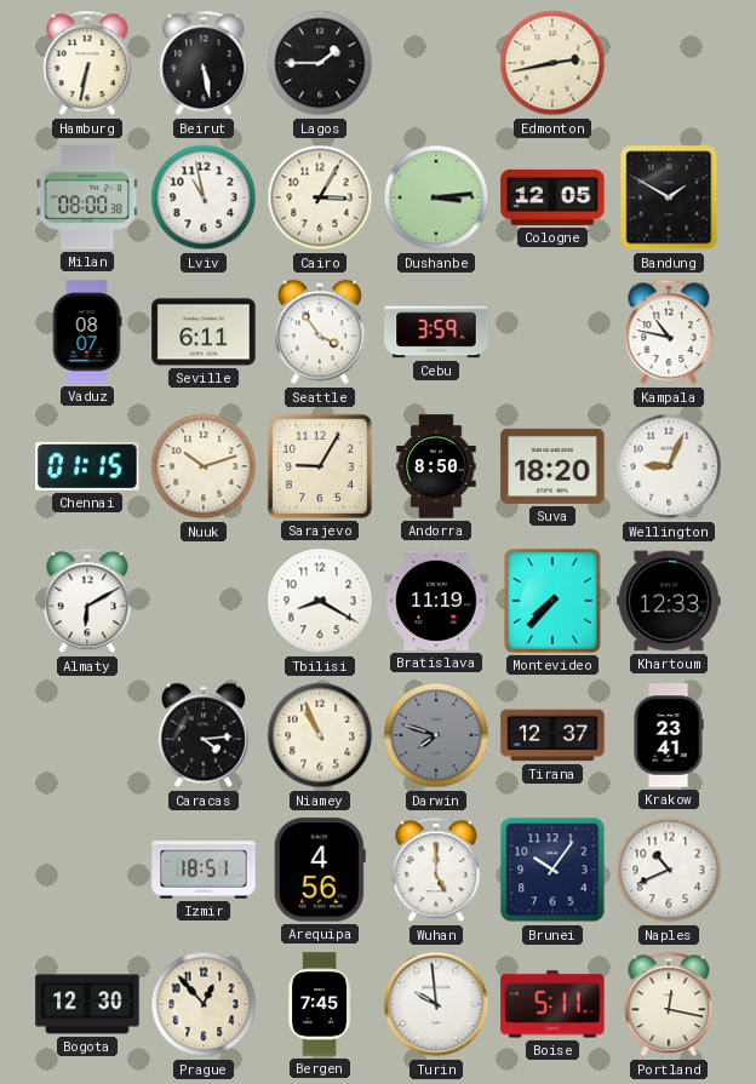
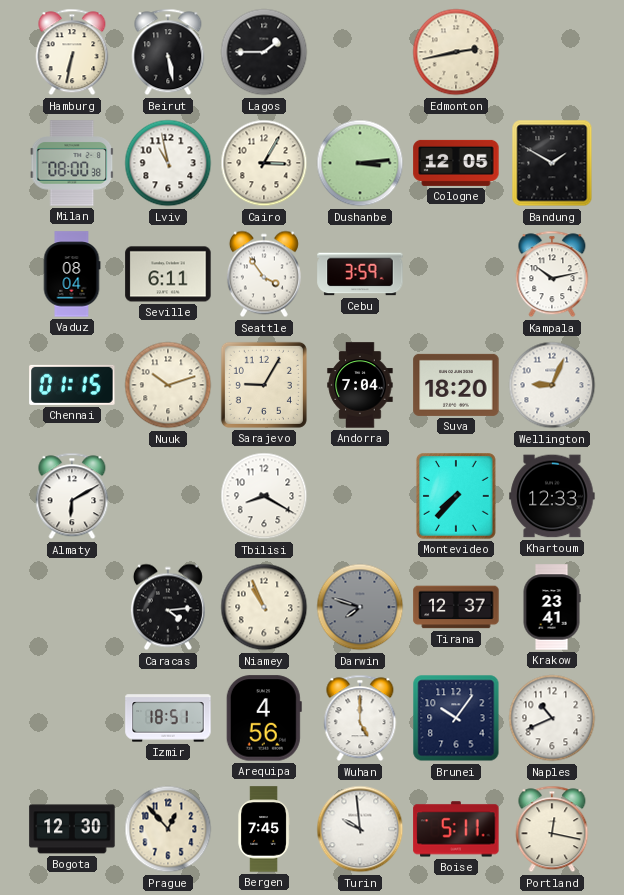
Vaduz: 08:07 -> 08:04 (72, 274)
Kampala: 10:47 -> 10:13 (552, 274)
Andorra: 8:50 -> 7:04 (360, 385)
Bratislava: 11:19 -> none (436, 601)
